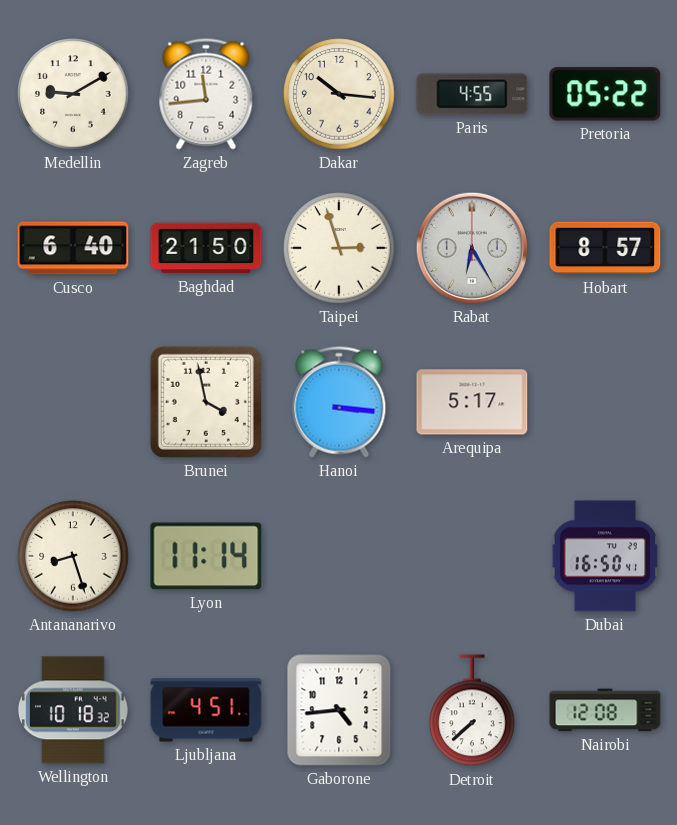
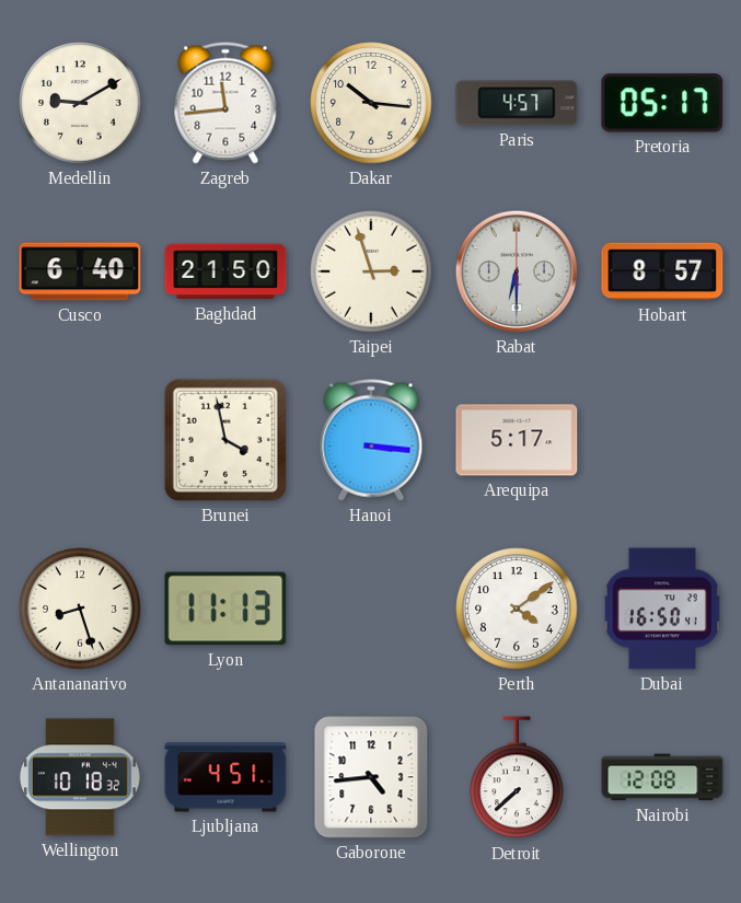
Paris: 4:55 -> 4:57 (517, 103)
Pretoria: 05:22 -> 05:17 (662, 103)
Rabat: 6:25 -> 6:30 (517, 271)
Lyon: 11:14 -> 11:13 (225, 609)
Perth: none -> 4:09 (517, 609)
